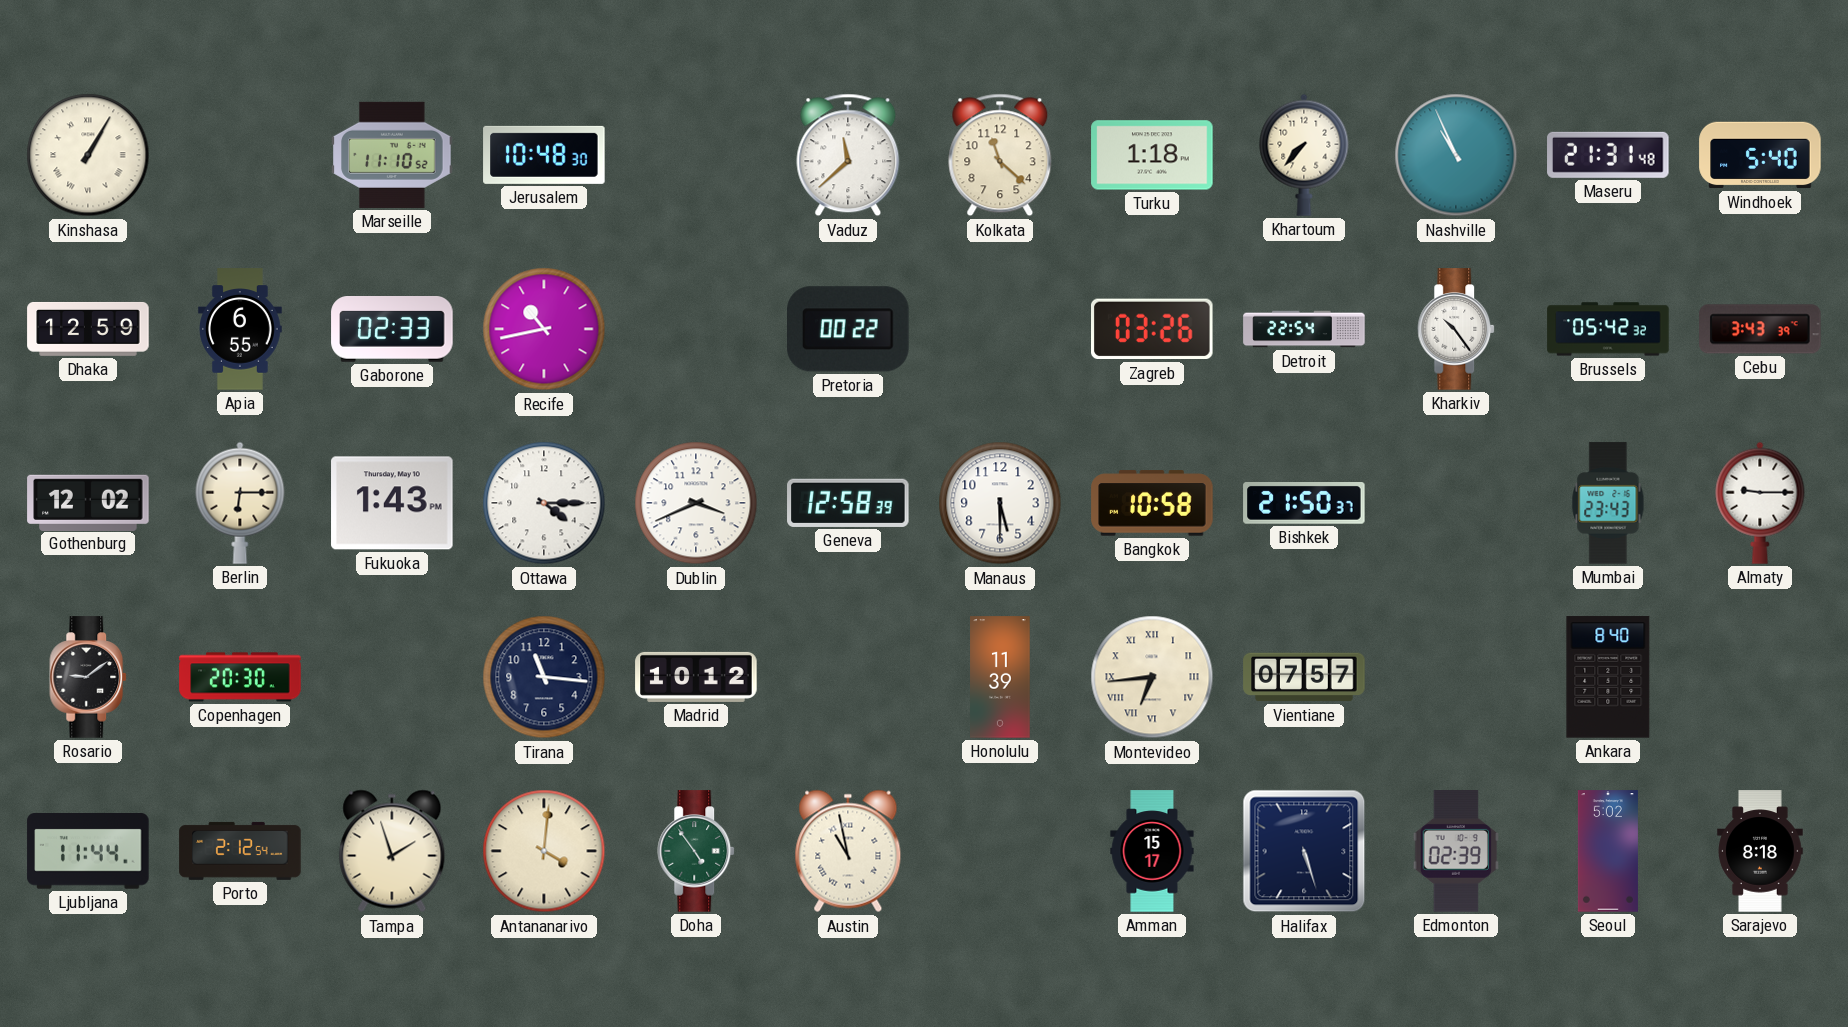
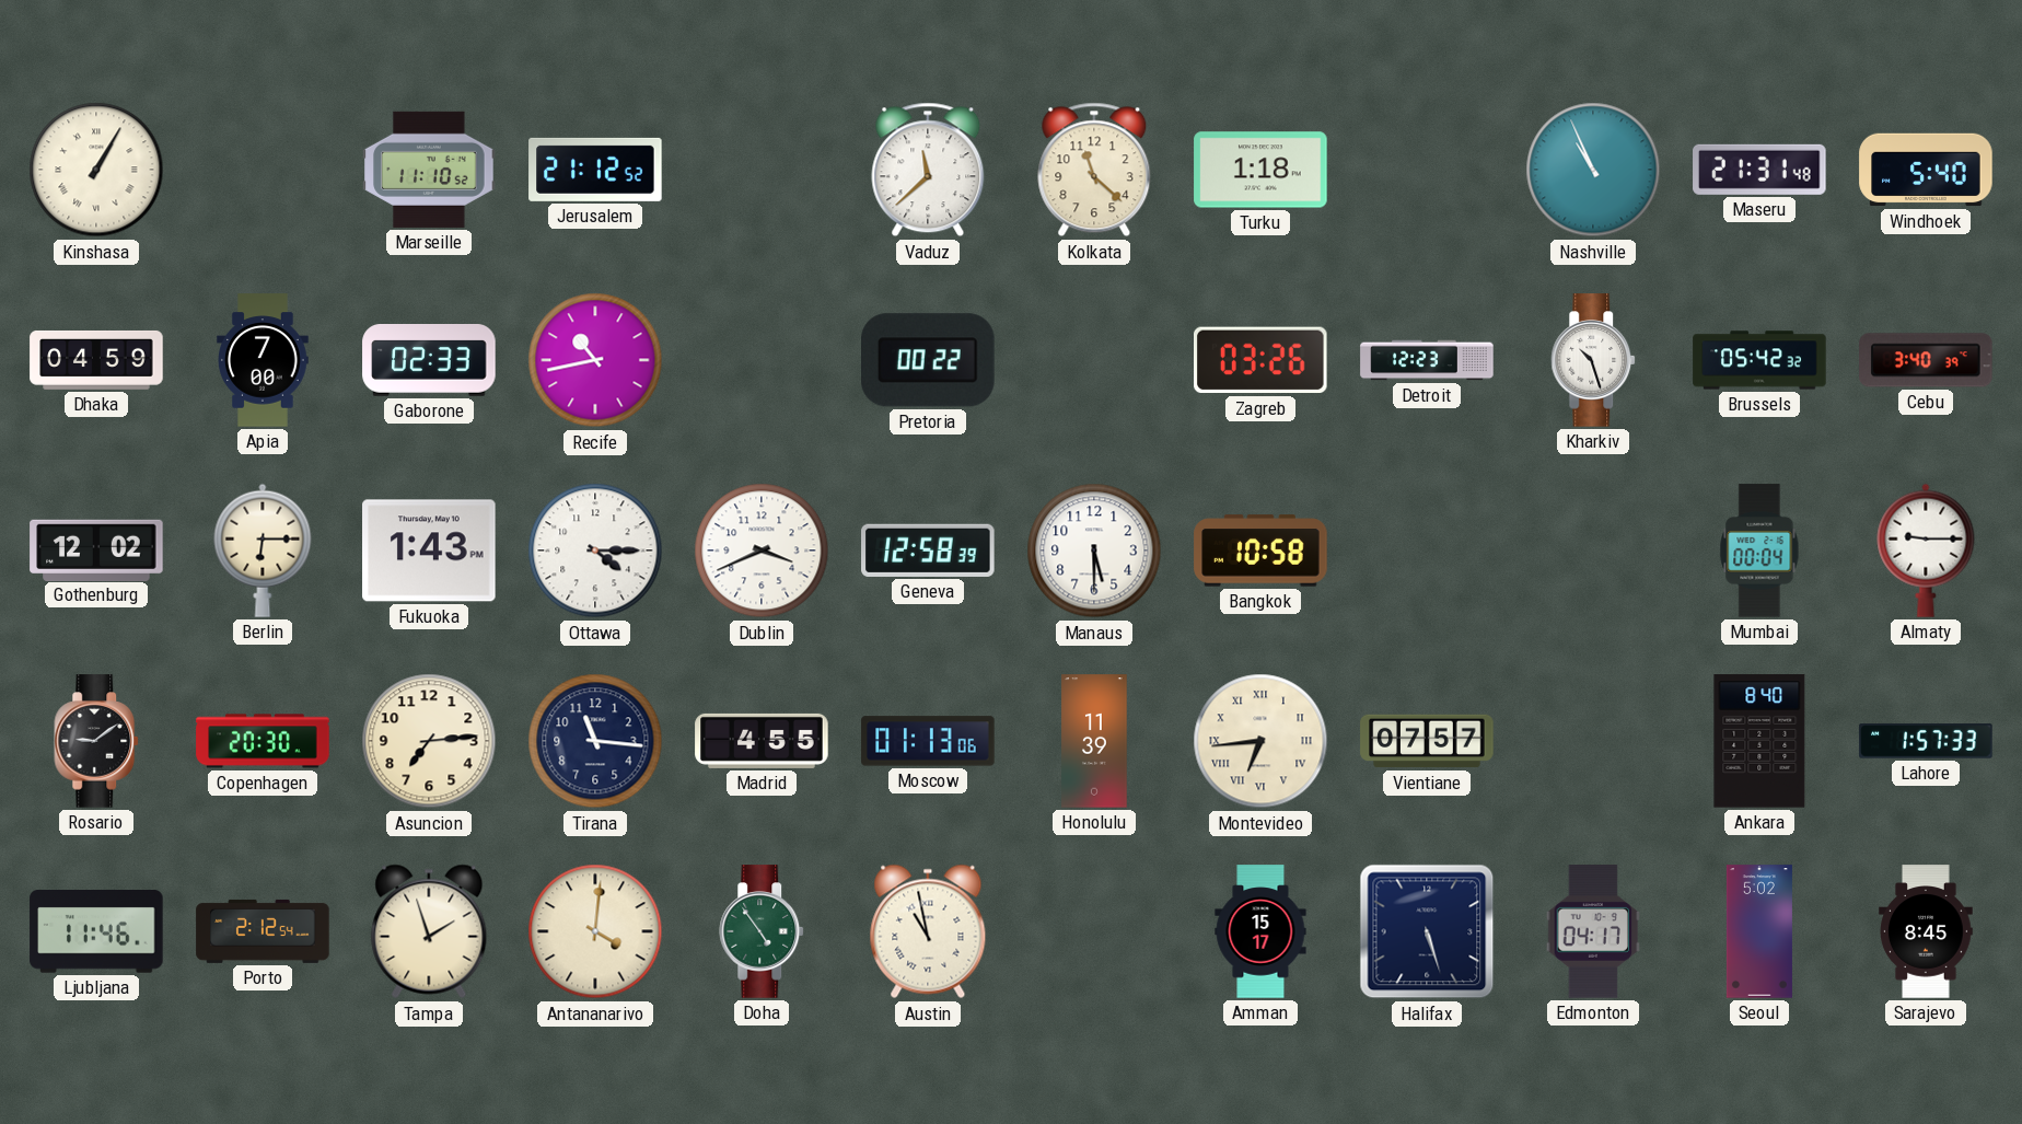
Jerusalem: 10:48 -> 21:12 (595, 170)
Khartoum: 7:37 -> none (1304, 155)
Dhaka: 12:59 -> 04:59 (96, 360)
Apia: 6:55 -> 7:00 (263, 360)
Detroit: 22:54 -> 12:23 (1427, 360)
Kharkiv: 10:24 -> 10:27 (1594, 360)
Cebu: 3:43 -> 3:40 (1926, 360)
Bishkek: 21:50 -> none (1304, 504)
Mumbai: 23:43 -> 00:04 (1759, 551)
Asuncion: none -> 7:14 (429, 741)
Madrid: 10:12 -> 4:55 (762, 741)
Moscow: none -> 01:13 (928, 741)
Lahore: none -> 1:57 (1926, 741)
Ljubljana: 11:44 -> 11:46 (96, 932)
Edmonton: 02:39 -> 04:17 (1592, 931)
Sarajevo: 8:18 -> 8:45 (1926, 931)
